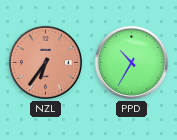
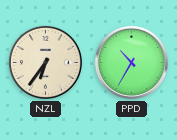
NZL dial: salmon -> cream (45, 62)
